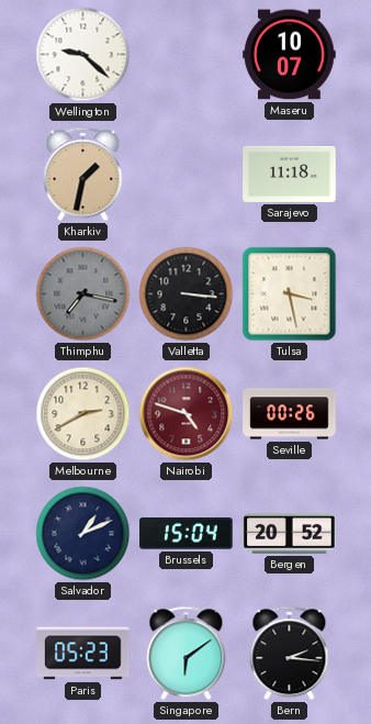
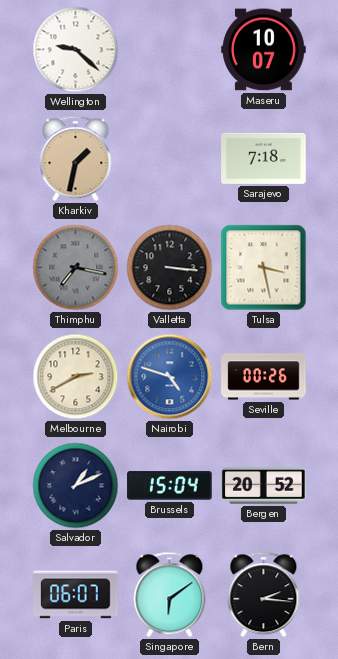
Sarajevo: 11:18 -> 7:18 (264, 158)
Nairobi dial: burgundy -> blue (170, 377)
Paris: 05:23 -> 06:07 (76, 595)
